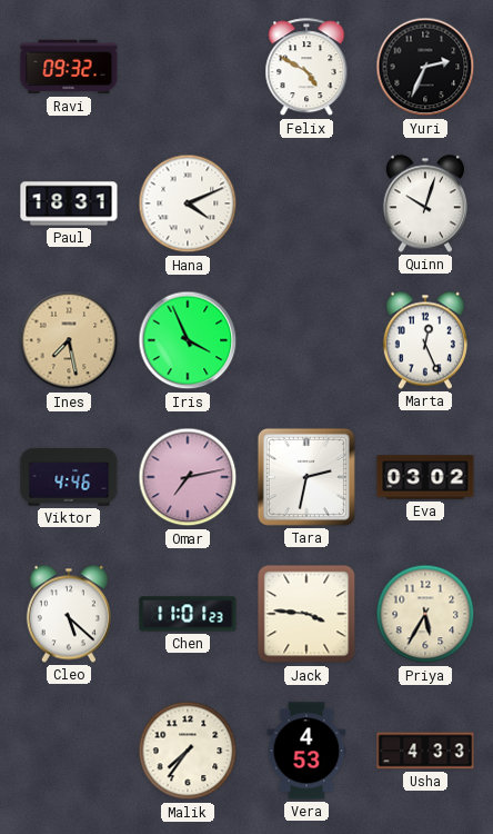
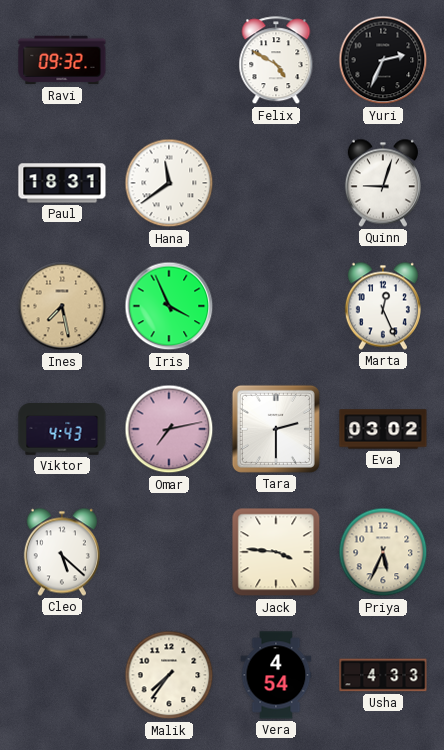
Hana: 4:11 -> 11:39 (169, 183)
Quinn: 10:03 -> 9:03 (383, 183)
Viktor: 4:46 -> 4:43 (62, 430)
Tara: 2:32 -> 2:30 (276, 429)
Chen: 11:01 -> none (188, 614)
Priya: 5:35 -> 5:34 (383, 552)
Vera: 4:53 -> 4:54 (276, 675)
